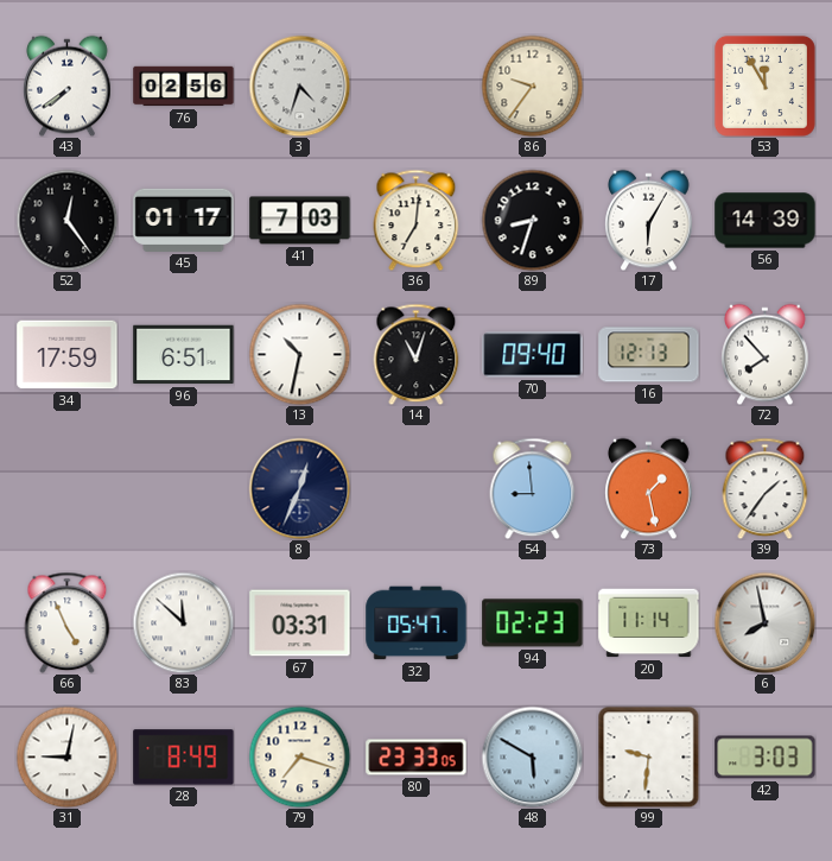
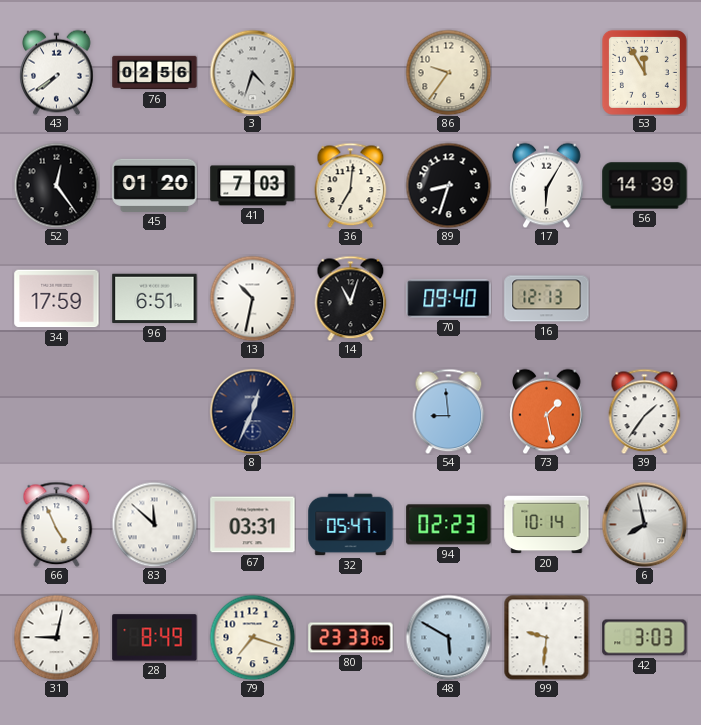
45: 01:17 -> 01:20 (155, 185)
72: 7:53 -> none (766, 354)
20: 11:14 -> 10:14 (547, 525)
